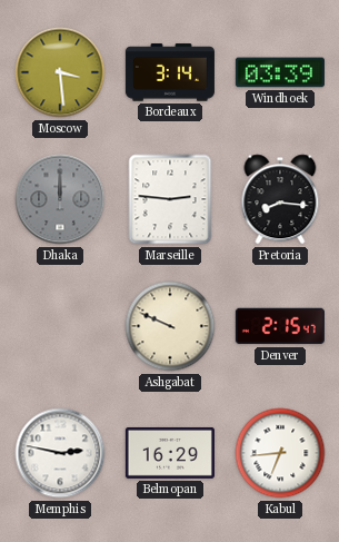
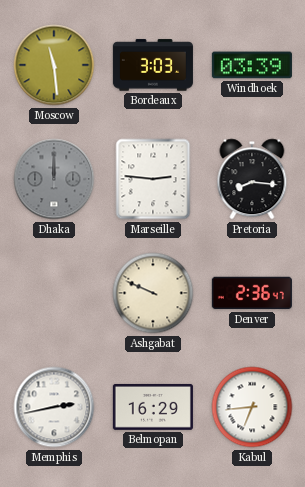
Moscow: 3:29 -> 11:29 (54, 65)
Bordeaux: 3:14 -> 3:03 (153, 65)
Denver: 2:15 -> 2:36 (252, 293)
Memphis: 2:47 -> 2:43 (54, 407)
